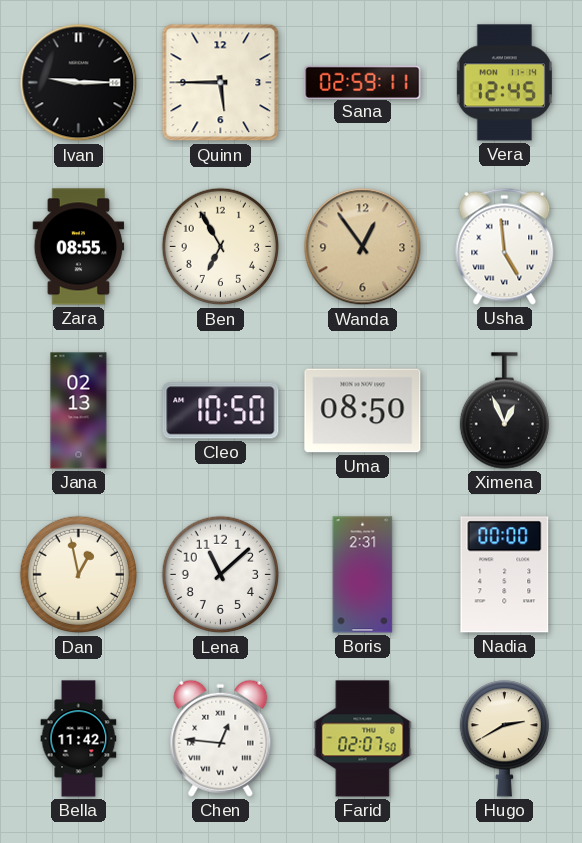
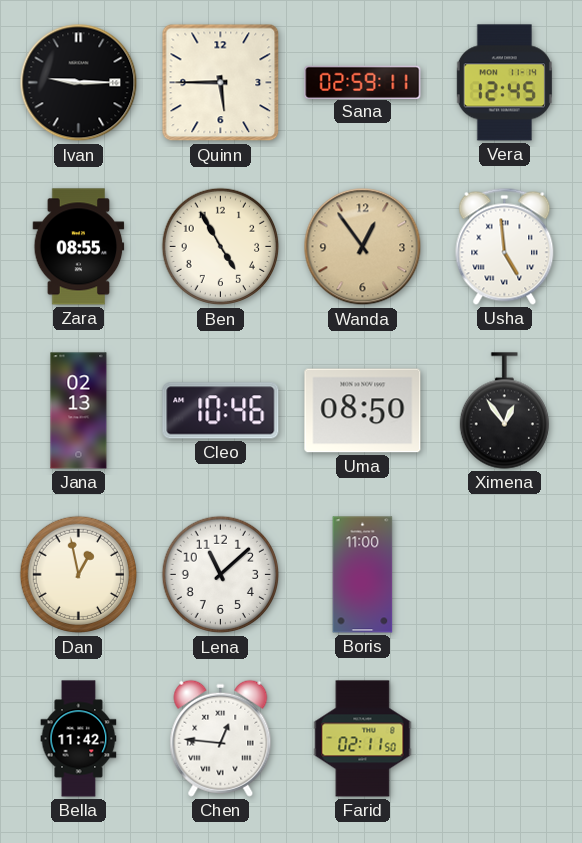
Ben: 6:55 -> 4:55 (221, 247)
Cleo: 10:50 -> 10:46 (221, 411)
Ximena: 12:56 -> 12:54 (504, 411)
Boris: 2:31 -> 11:00 (363, 575)
Nadia: 00:00 -> none (505, 575)
Farid: 02:07 -> 02:11 (363, 739)
Hugo: 2:40 -> none (504, 739)
